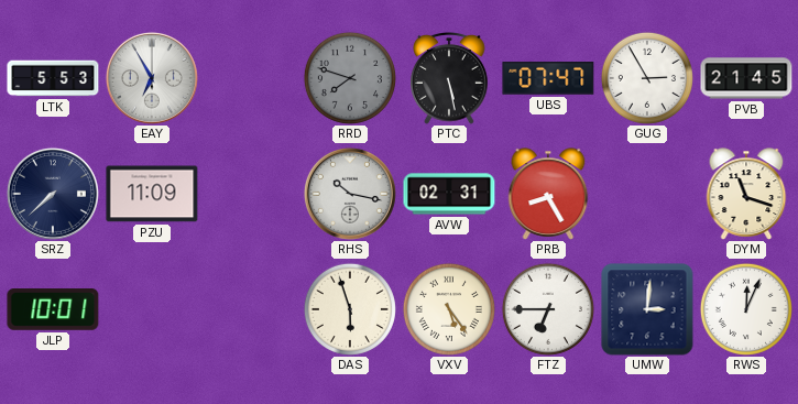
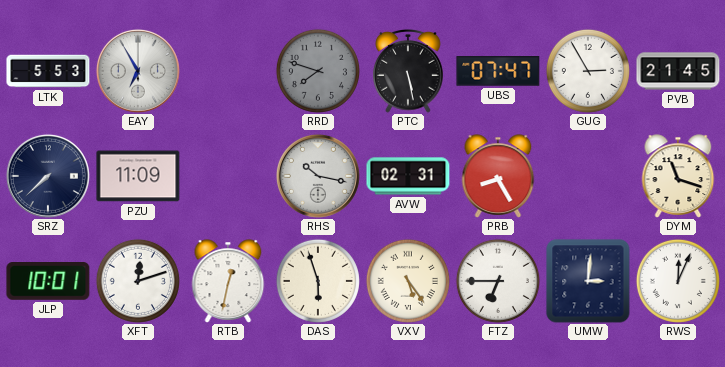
XFT: none -> 12:12 (138, 281)
RTB: none -> 12:32 (228, 281)
